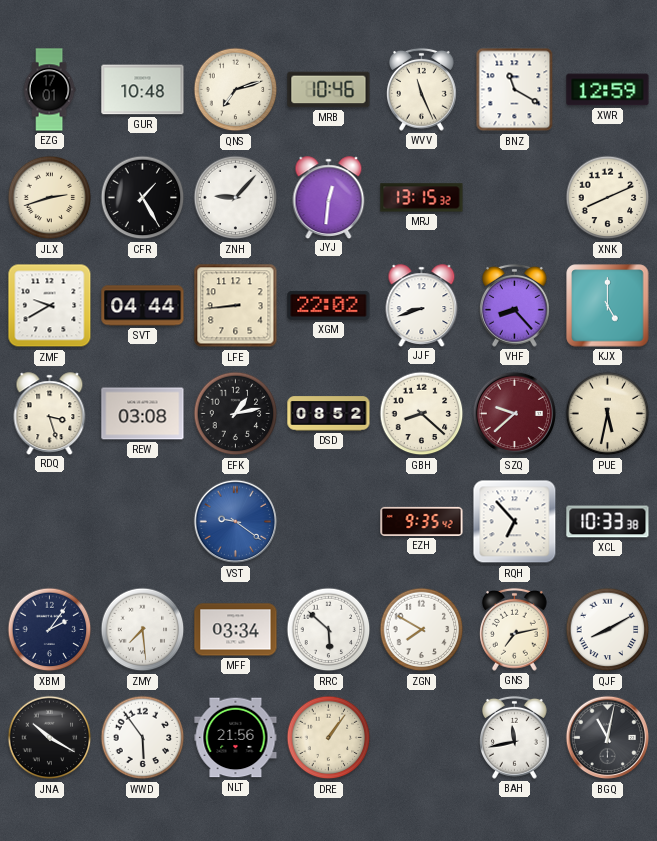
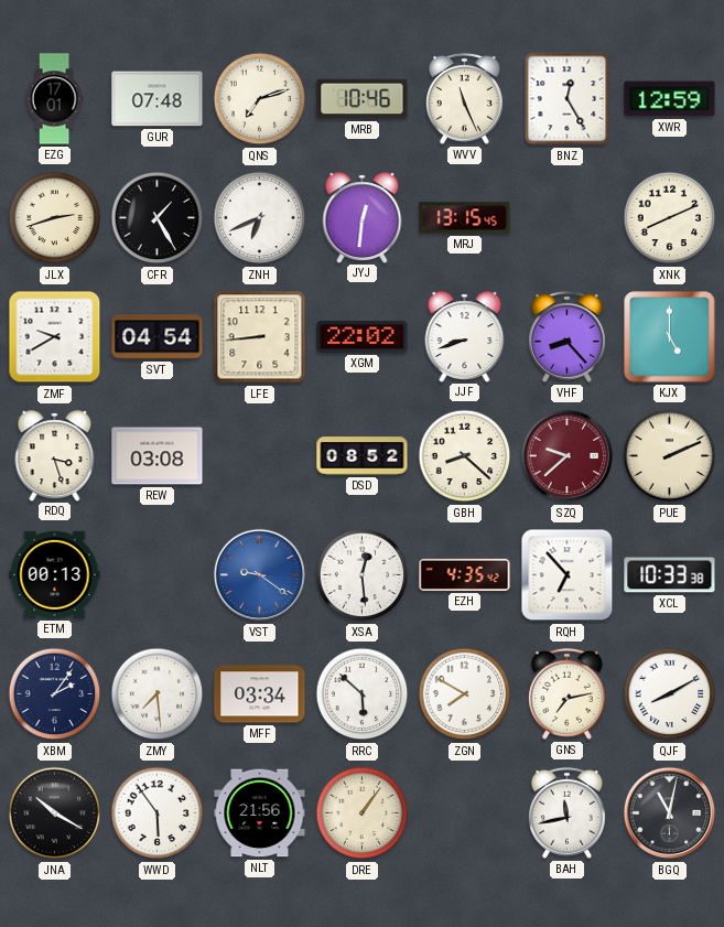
GUR: 10:48 -> 07:48 (158, 99)
BNZ: 11:20 -> 12:25 (568, 99)
ZNH: 9:07 -> 6:41 (260, 218)
MRJ: 13:15:32 -> 13:15:45 (465, 218)
SVT: 04:44 -> 04:54 (158, 337)
EFK: 1:13 -> none (236, 414)
PUE: 5:32 -> 2:11 (670, 456)
ETM: none -> 00:13 (55, 574)
XSA: none -> 12:29 (363, 575)
EZH: 9:35 -> 4:35 (465, 574)
